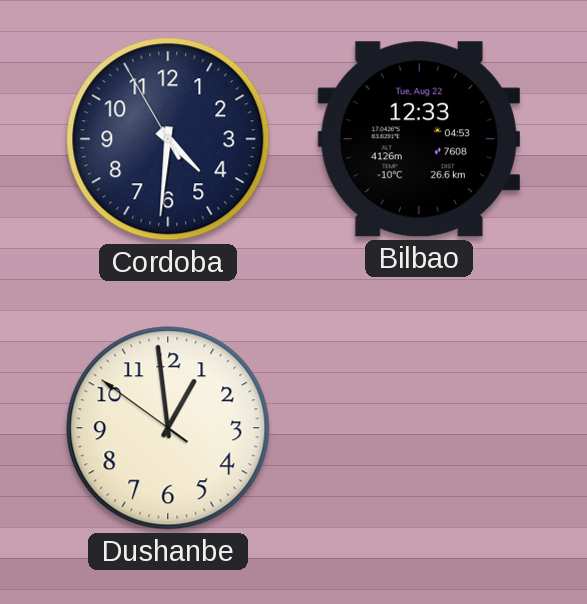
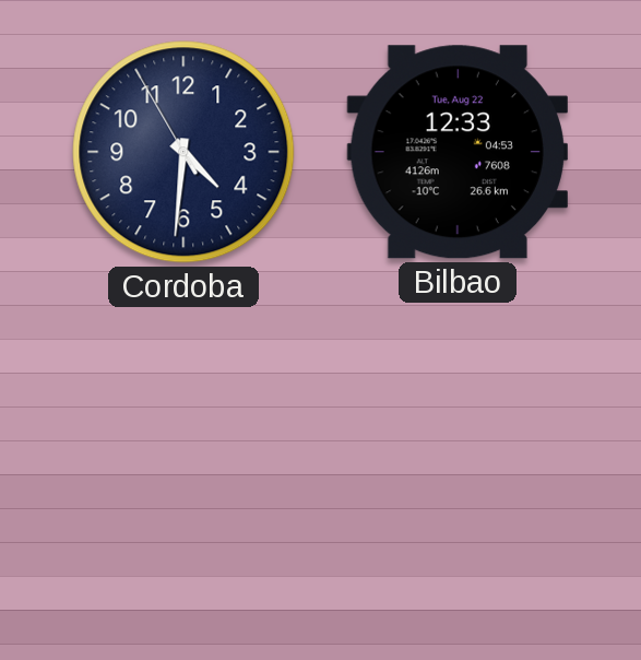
Dushanbe: 12:58 -> none (168, 428)
